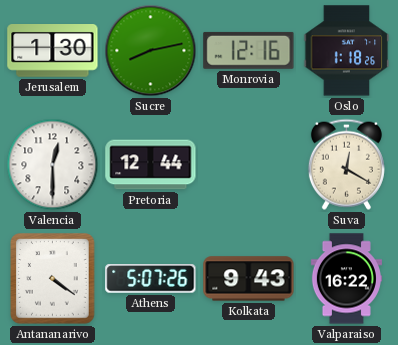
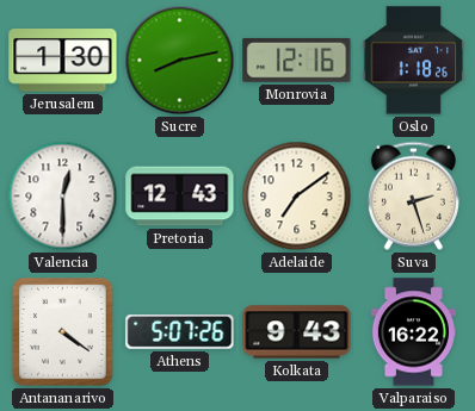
Pretoria: 12:44 -> 12:43 (180, 197)
Adelaide: none -> 7:09 (297, 197)
Suva: 12:20 -> 2:27 (413, 195)
